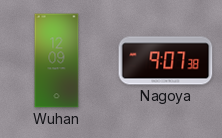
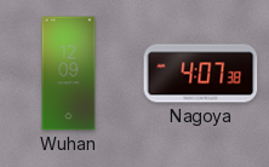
Nagoya: 9:07 -> 4:07 (201, 74)
